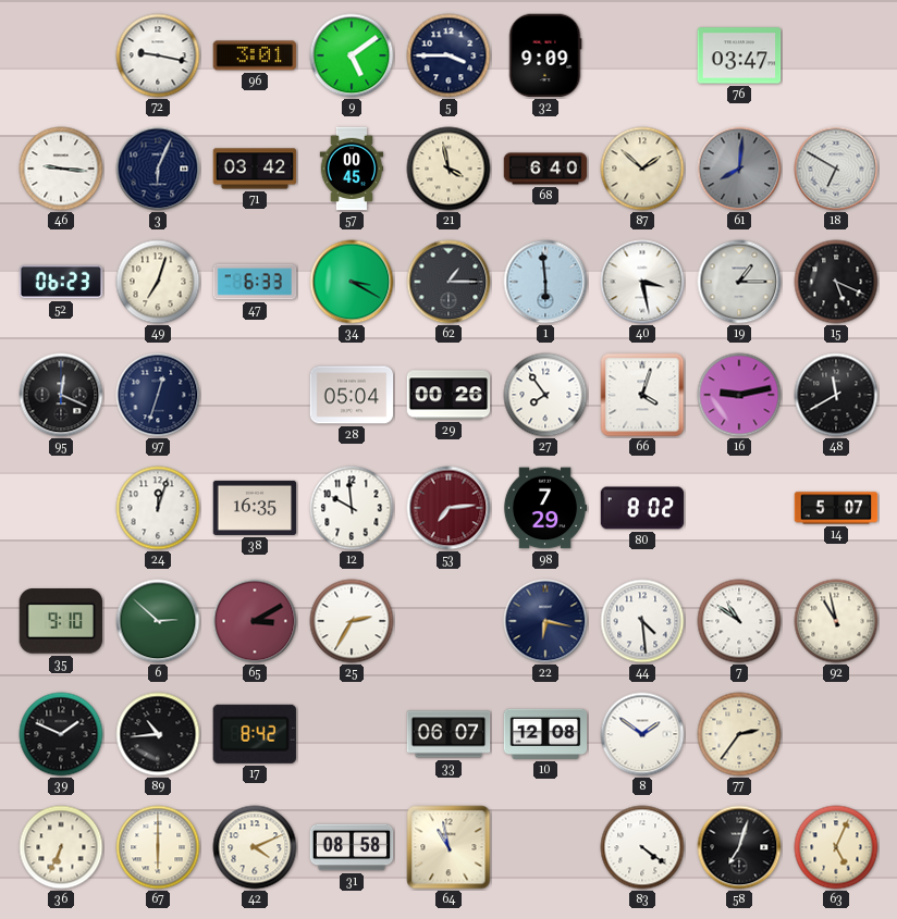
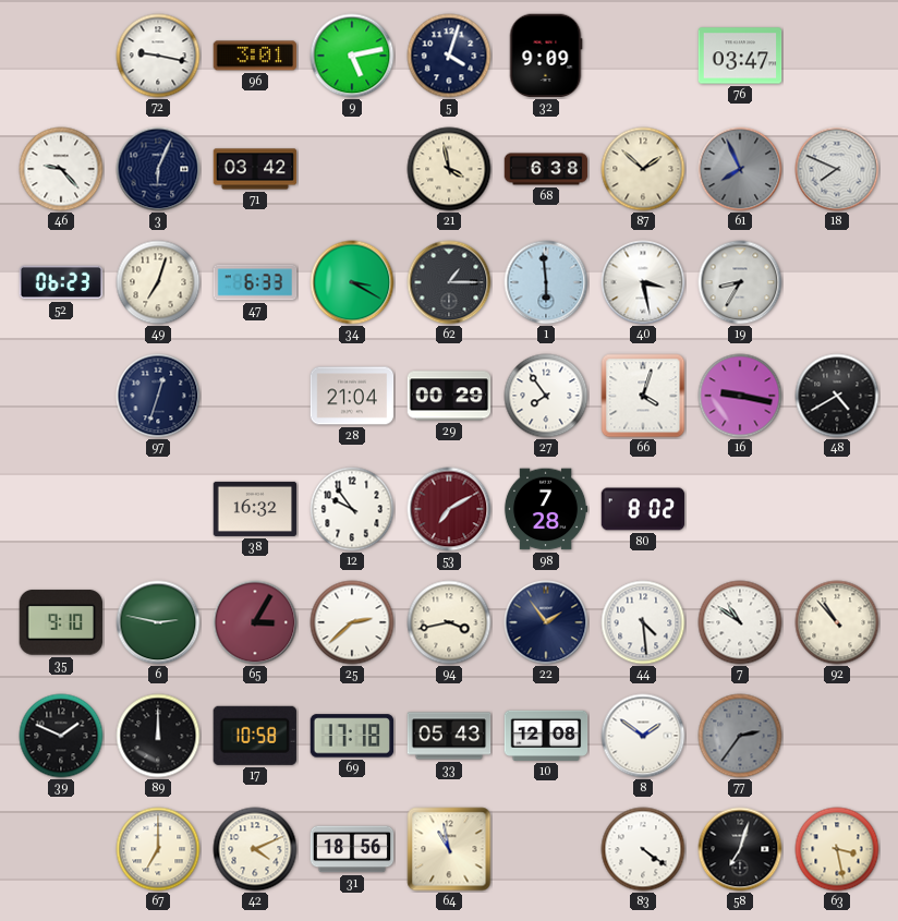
9: 5:09 -> 5:13 (352, 56)
5: 3:45 -> 4:03 (449, 56)
46: 9:16 -> 9:23 (61, 169)
57: 00:45 -> none (352, 169)
68: 6:40 -> 6:38 (546, 169)
61: 8:01 -> 7:56 (740, 169)
18: 6:50 -> 7:49 (837, 169)
19: 1:15 -> 8:35 (740, 282)
15: 5:19 -> none (836, 282)
95: 12:19 -> none (61, 395)
28: 05:04 -> 21:04 (352, 396)
29: 00:26 -> 00:29 (449, 396)
16: 9:13 -> 9:17 (740, 396)
48: 11:40 -> 4:40 (837, 396)
24: 12:03 -> none (158, 508)
38: 16:35 -> 16:32 (255, 509)
12: 9:59 -> 9:54 (352, 509)
53: 7:14 -> 7:10 (449, 509)
98: 7:29 -> 7:28 (546, 509)
14: 5:07 -> none (836, 508)
6: 2:52 -> 2:47 (158, 622)
65: 3:10 -> 3:05 (255, 622)
25: 2:35 -> 2:38 (352, 622)
94: none -> 3:43 (449, 622)
22: 6:17 -> 1:54 (546, 622)
92: 10:58 -> 10:53 (837, 622)
89: 10:44 -> 12:00 (158, 736)
17: 8:42 -> 10:58 (255, 736)
69: none -> 17:18 (352, 736)
33: 06:07 -> 05:43 (449, 736)
77 dial: cream -> grey (740, 736)
36: 6:34 -> none (61, 847)
67: 6:00 -> 7:00 (158, 849)
31: 08:58 -> 18:56 (352, 849)
63: 5:04 -> 3:28 (837, 849)
